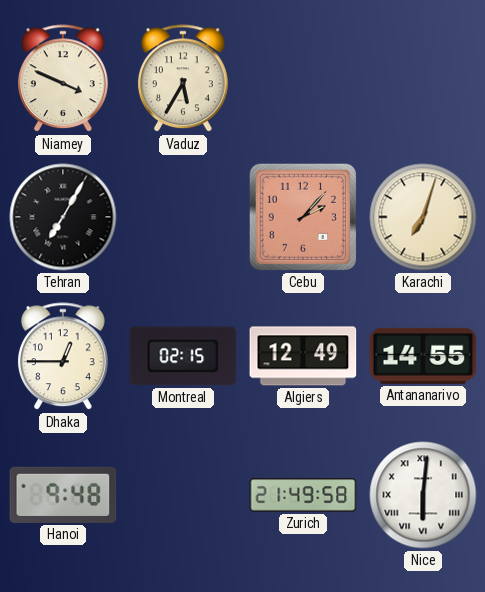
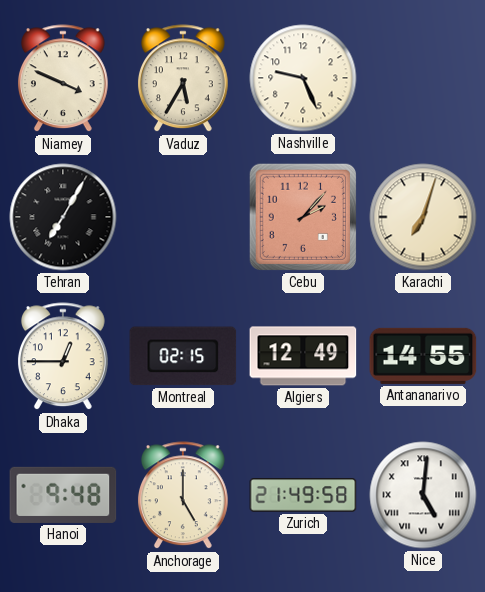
Nashville: none -> 9:26 (303, 78)
Anchorage: none -> 5:00 (183, 496)
Nice: 6:01 -> 5:01 (423, 495)
